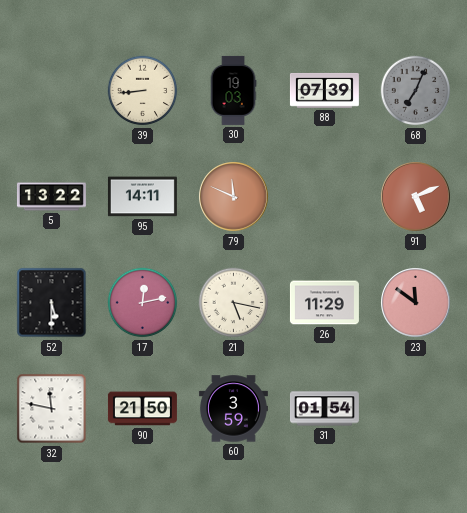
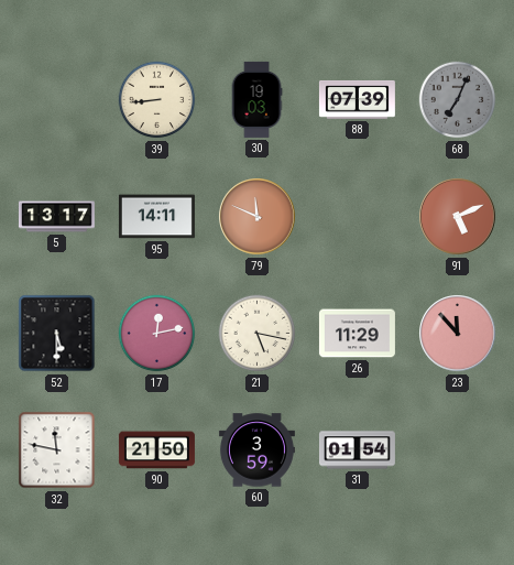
5: 13:22 -> 13:17 (56, 217)
23: 11:51 -> 11:53 (458, 334)
